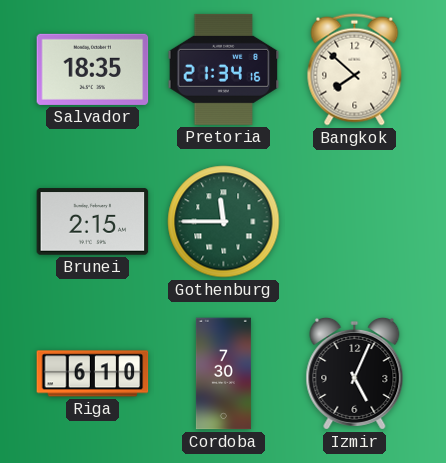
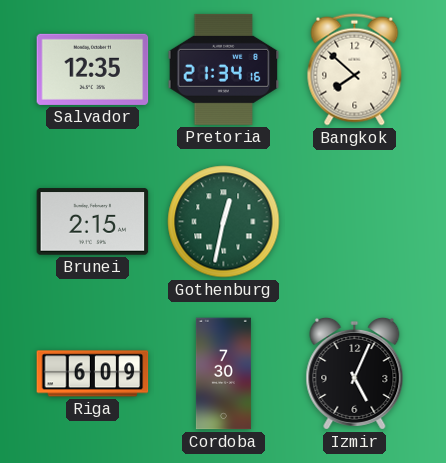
Salvador: 18:35 -> 12:35 (93, 69)
Gothenburg: 11:45 -> 12:32 (224, 222)
Riga: 6:10 -> 6:09 (93, 374)
